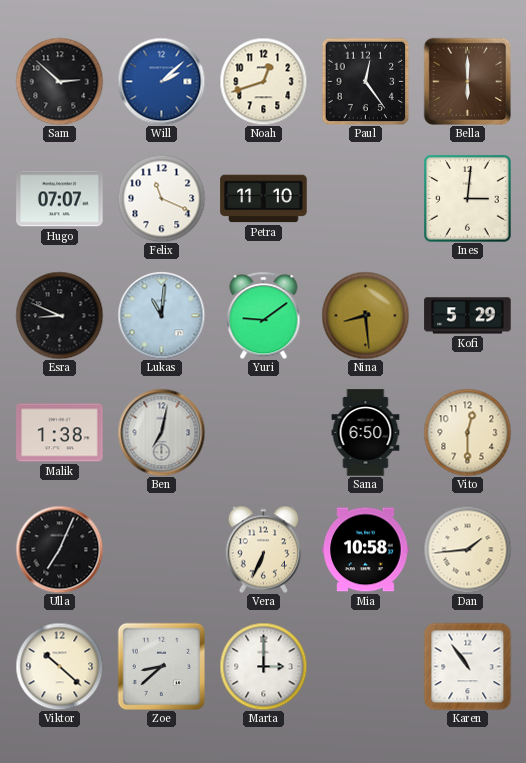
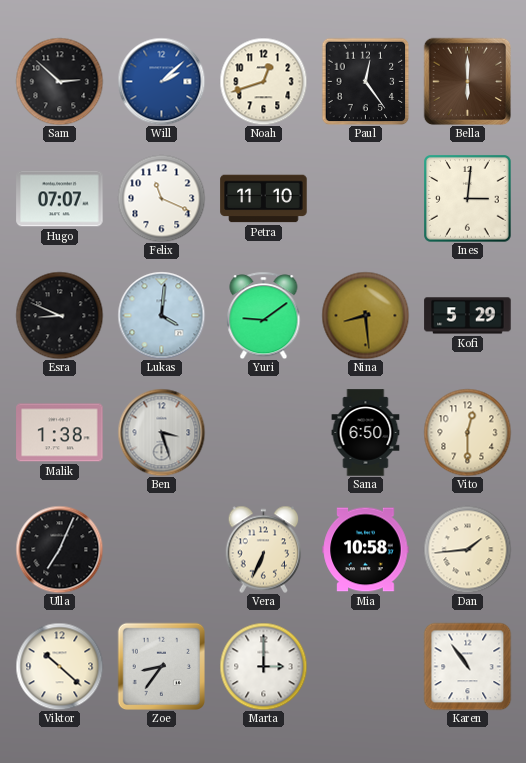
Lukas: 11:01 -> 4:01 (161, 315)
Ben: 7:02 -> 3:27 (161, 432)
Zoe: 8:38 -> 8:36 (161, 666)
